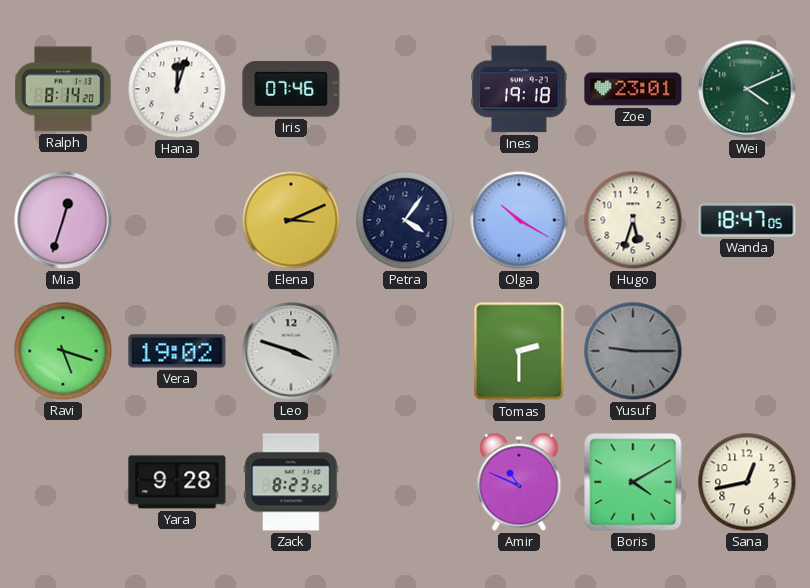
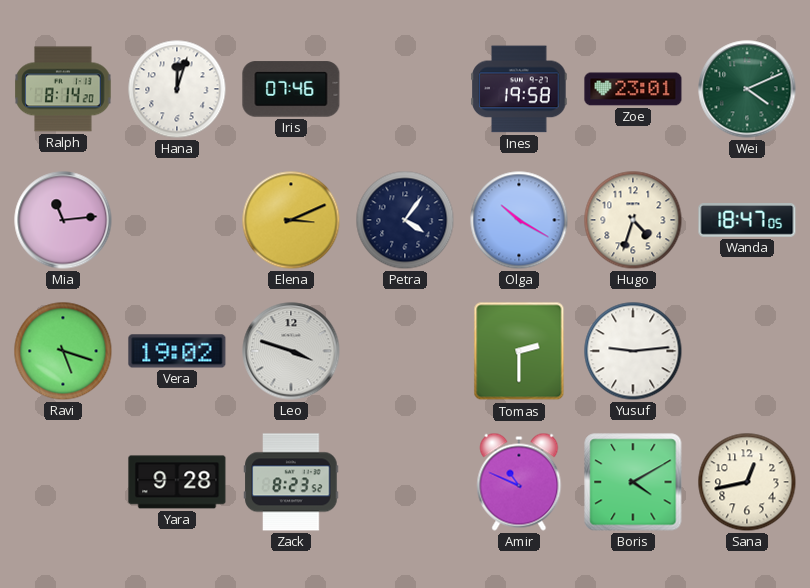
Ines: 19:18 -> 19:58 (519, 89)
Mia: 12:33 -> 11:14 (63, 220)
Hugo: 5:33 -> 4:33 (633, 220)
Yusuf: 9:15 -> 9:14 (633, 351)
Yusuf dial: grey -> white (633, 351)
